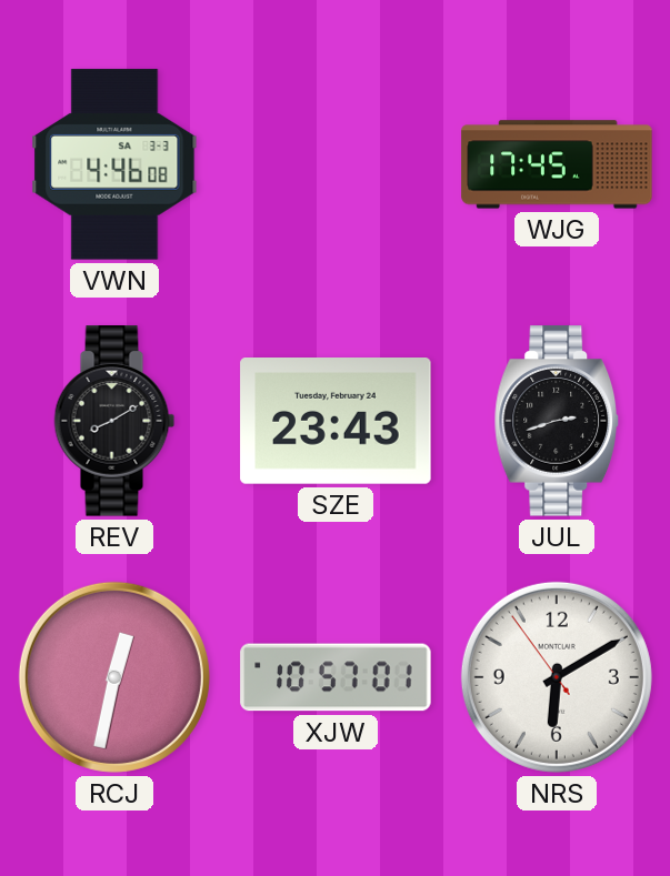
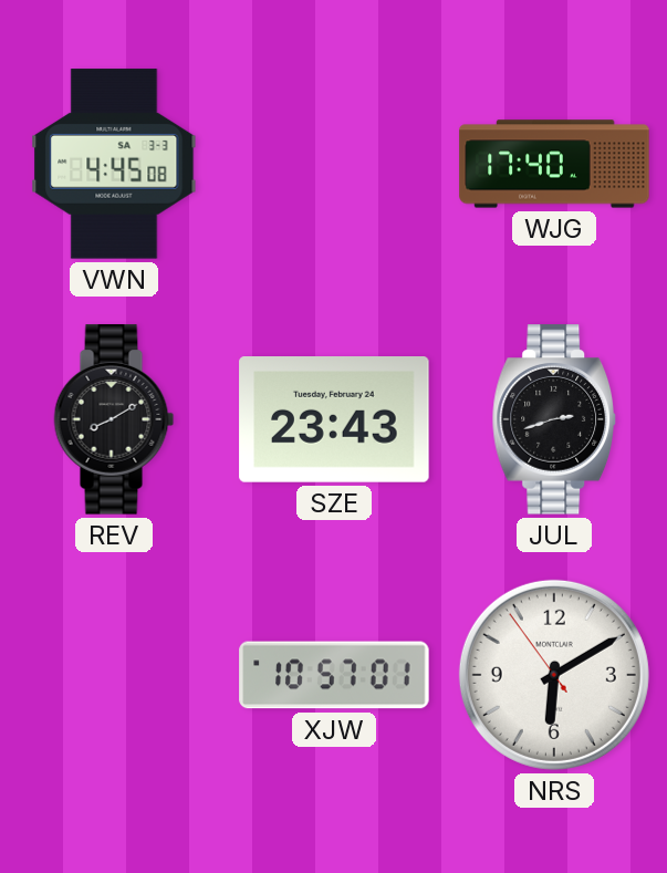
VWN: 4:46 -> 4:45 (114, 164)
WJG: 17:45 -> 17:40 (554, 164)
RCJ: 12:32 -> none (114, 677)
